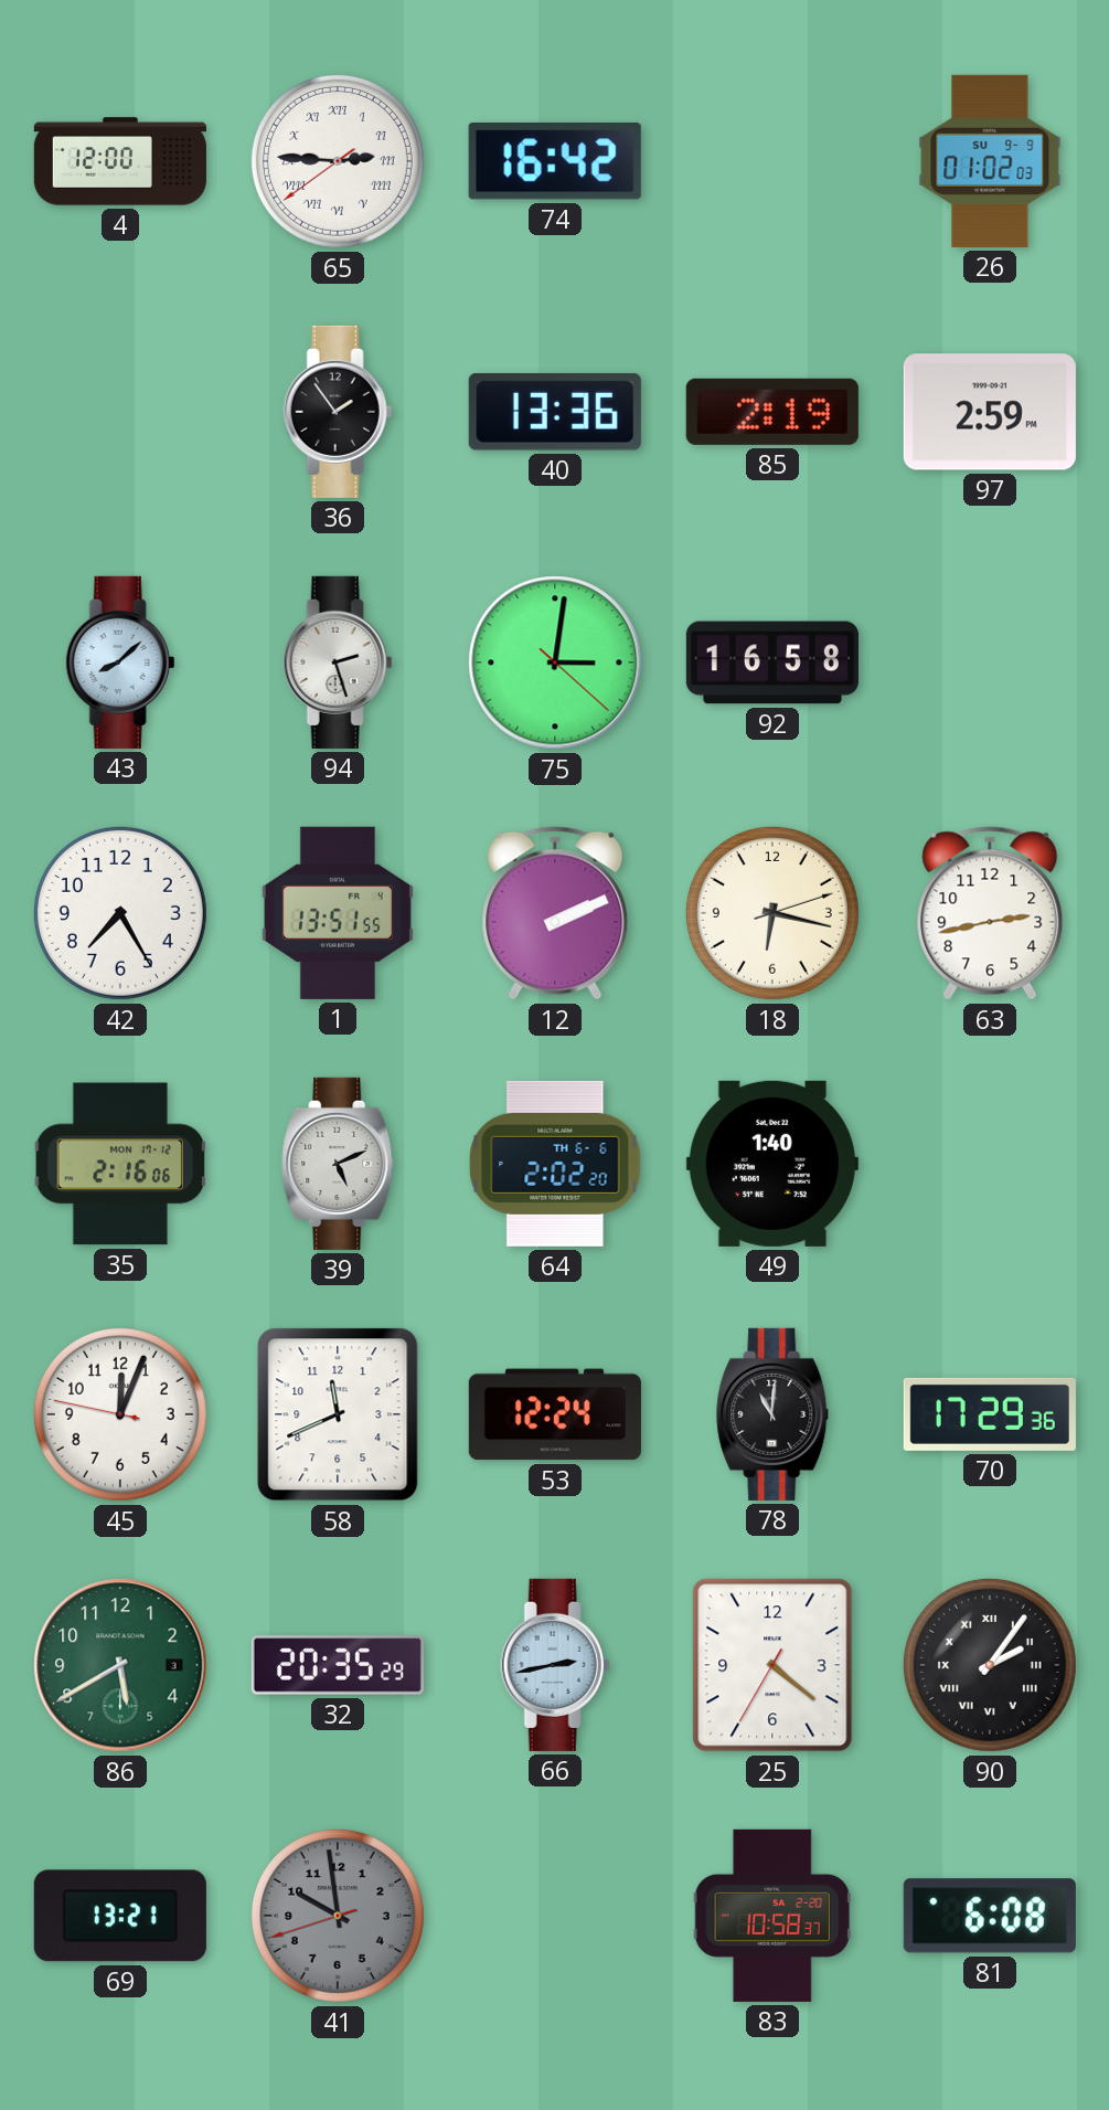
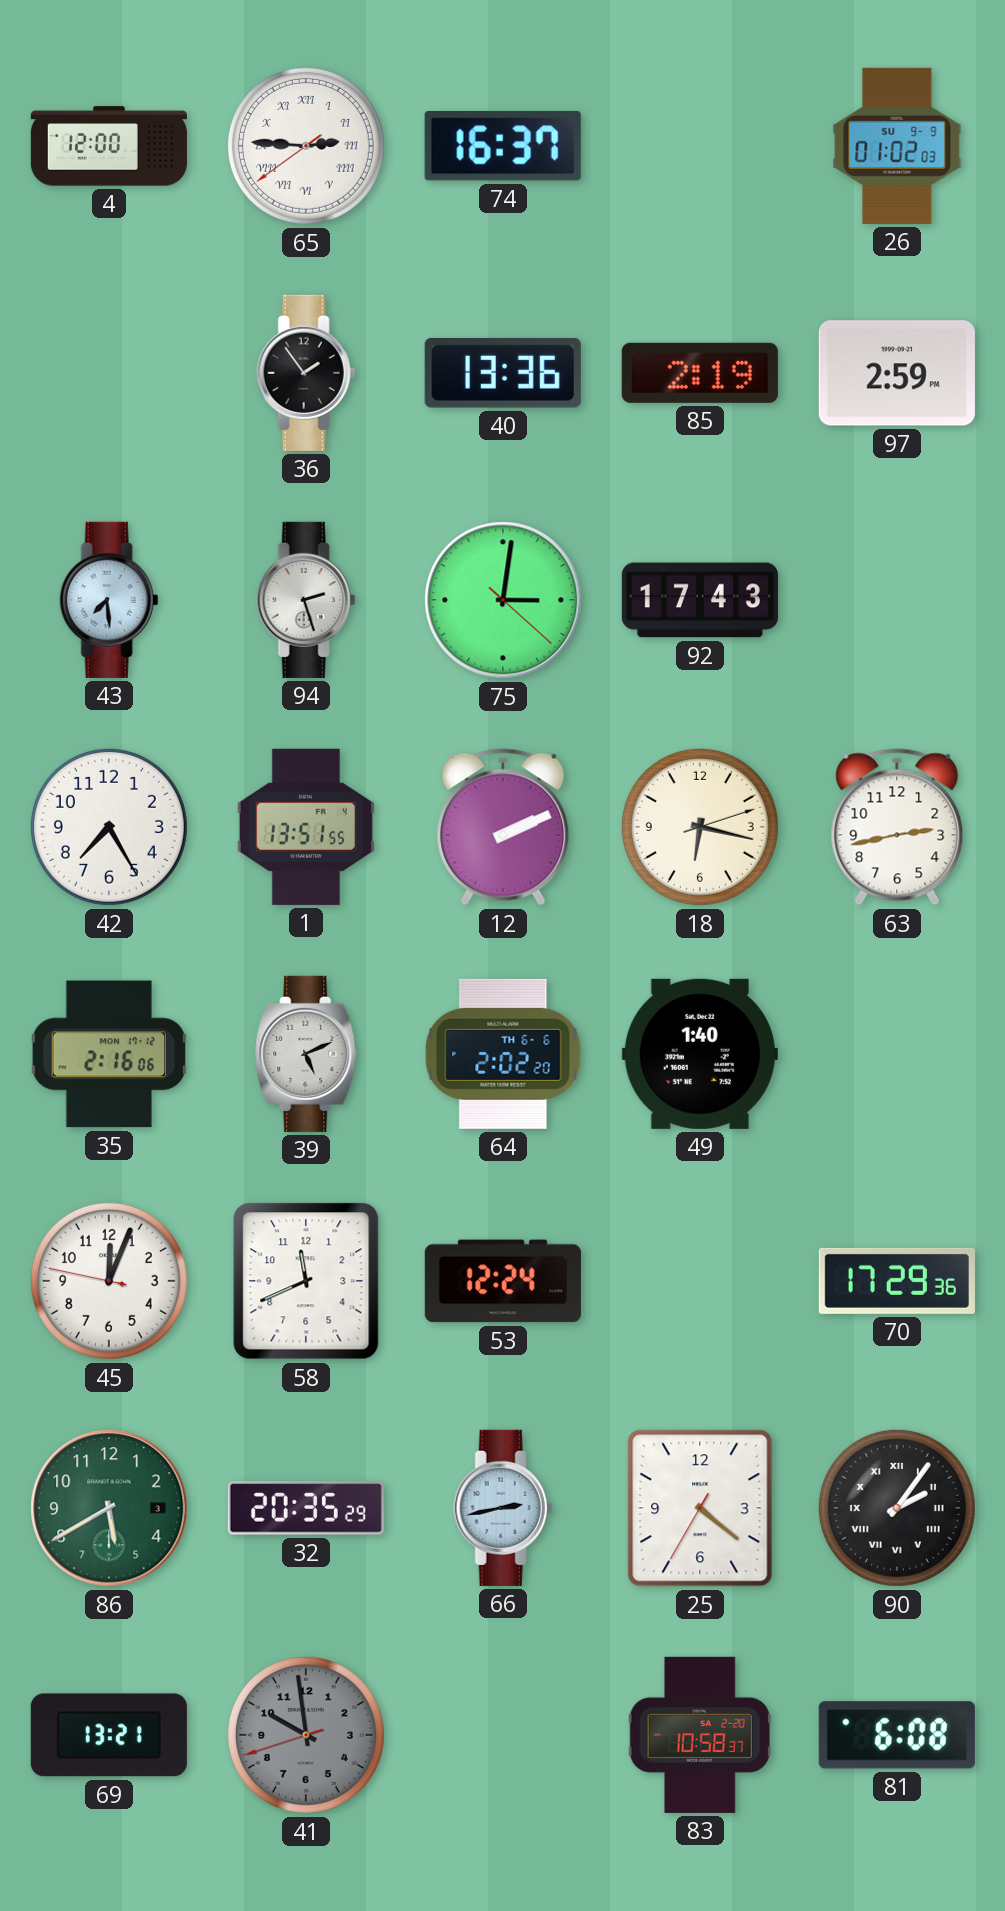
74: 16:42 -> 16:37 (503, 147)
43: 8:08 -> 7:29 (109, 600)
92: 16:58 -> 17:43 (700, 600)
78: 11:01 -> none (774, 1414)
